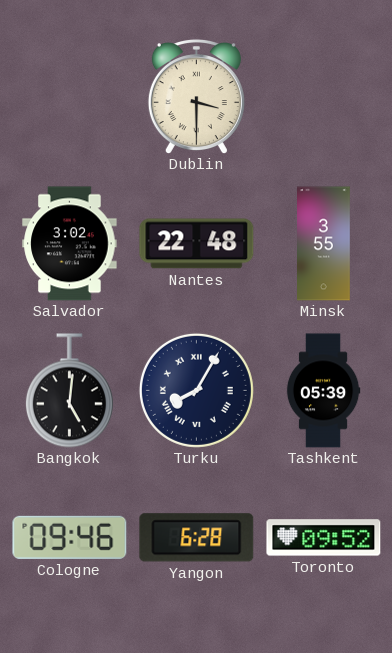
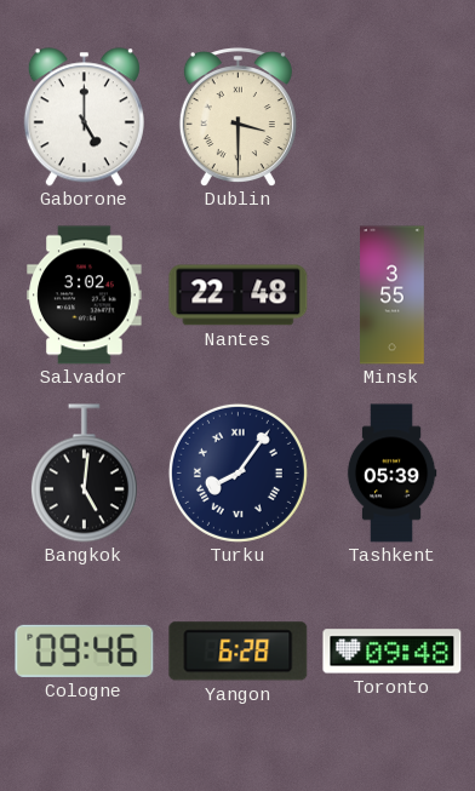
Gaborone: none -> 5:00 (84, 117)
Turku: 8:05 -> 8:06 (237, 472)
Toronto: 09:52 -> 09:48 (393, 652)
